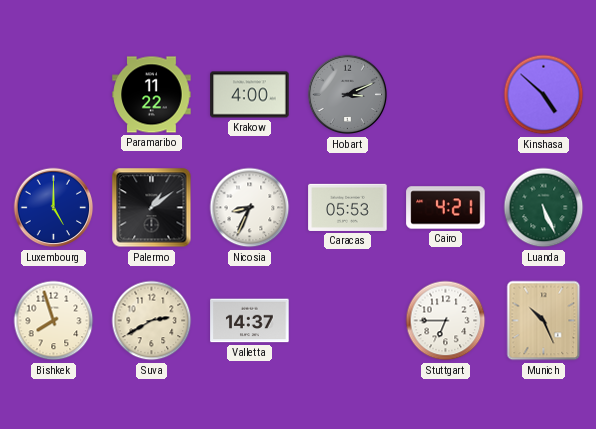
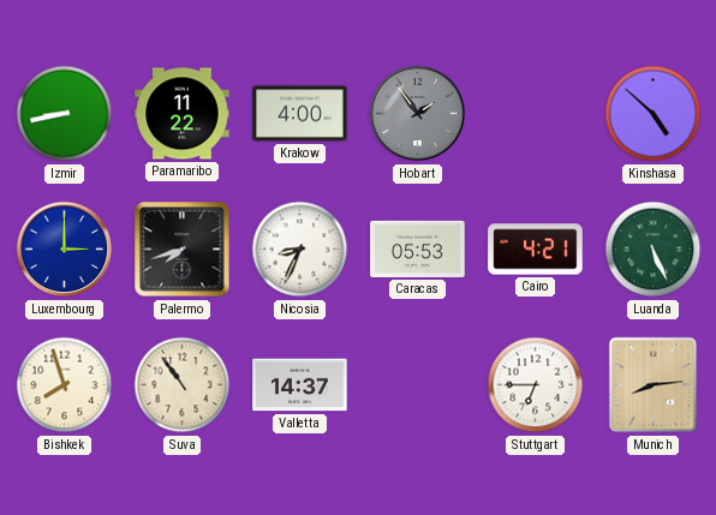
Izmir: none -> 8:43 (65, 114)
Hobart: 3:11 -> 1:54 (418, 114)
Luxembourg: 5:00 -> 3:00 (65, 250)
Palermo: 1:09 -> 7:42 (183, 250)
Suva: 2:40 -> 10:54 (183, 385)
Munich: 10:26 -> 8:14 (654, 385)
